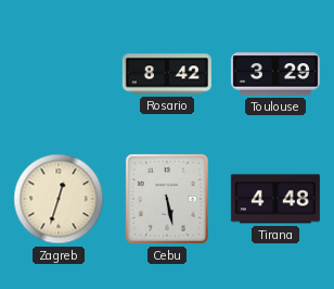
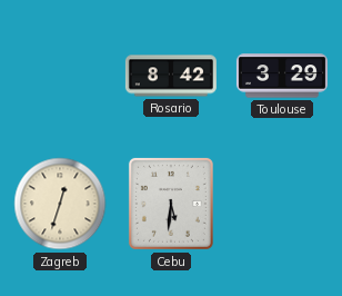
Cebu: 5:28 -> 5:31 (171, 204)
Tirana: 4:48 -> none (275, 199)
